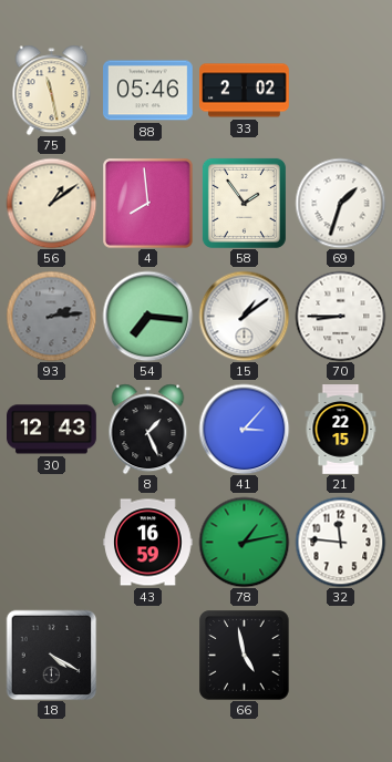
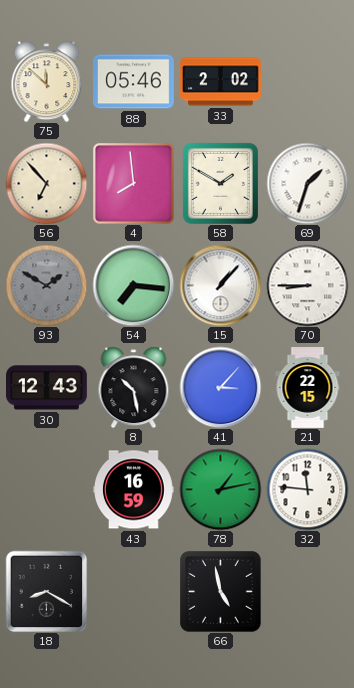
75: 11:28 -> 11:52 (47, 81)
56: 1:09 -> 6:53 (46, 183)
58: 1:54 -> 1:50 (220, 183)
93: 2:14 -> 1:50 (46, 285)
15: 1:09 -> 1:07 (220, 285)
8: 1:26 -> 10:28 (134, 387)
18: 4:20 -> 8:20 (46, 591)
